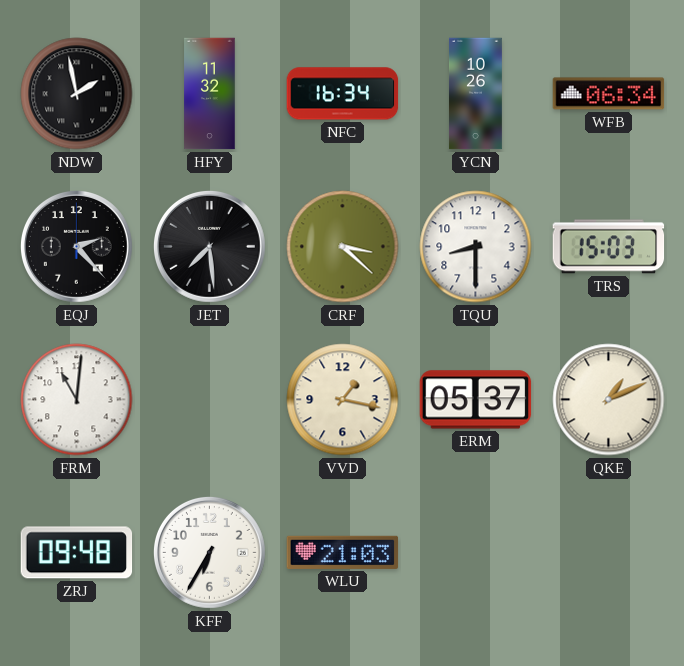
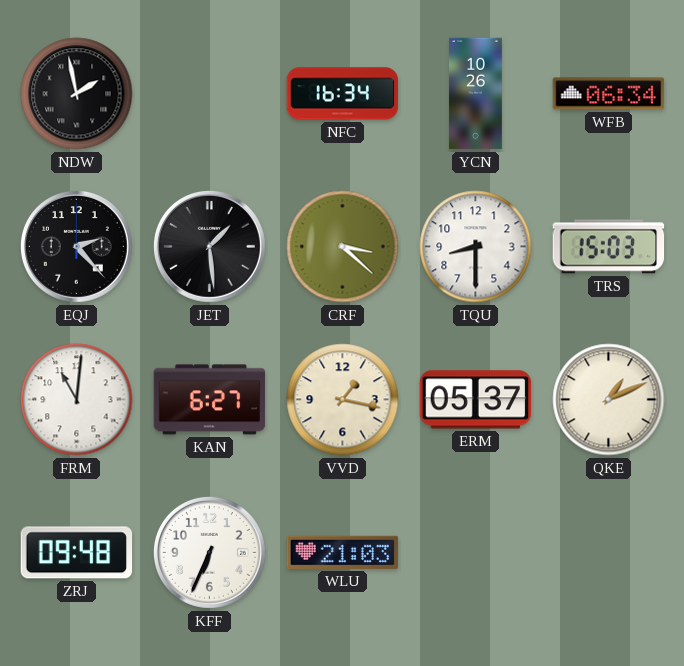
HFY: 11:32 -> none (210, 94)
JET: 7:29 -> 1:29 (210, 247)
KAN: none -> 6:27 (210, 400)
KFF: 6:35 -> 6:34 (210, 553)
